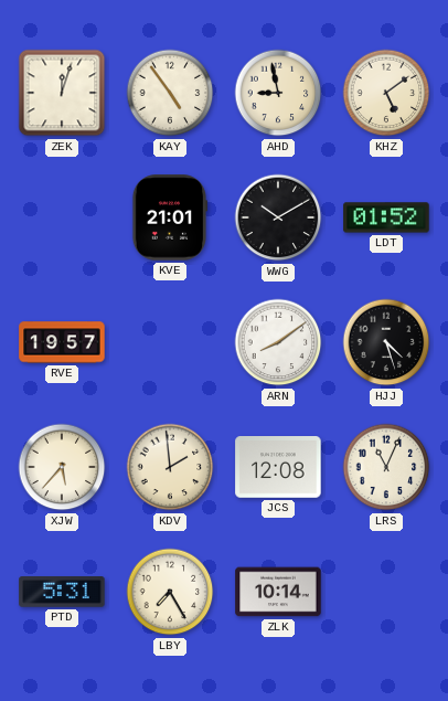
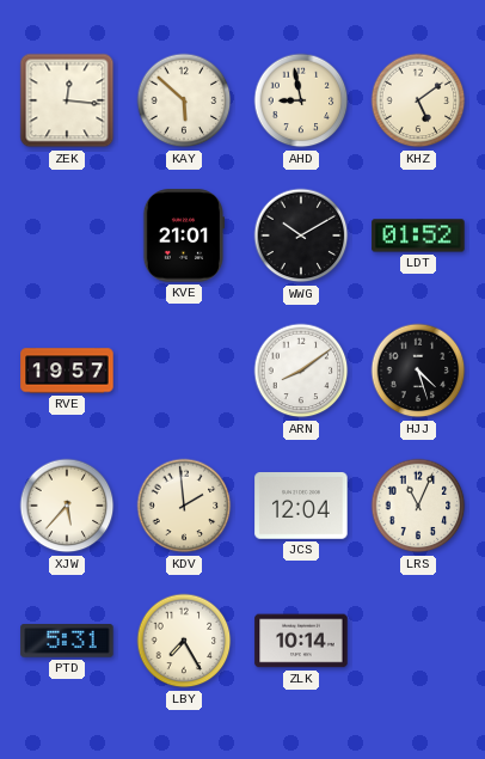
ZEK: 12:03 -> 12:16 (67, 100)
KAY: 4:54 -> 5:52 (184, 100)
JCS: 12:08 -> 12:04 (301, 506)
